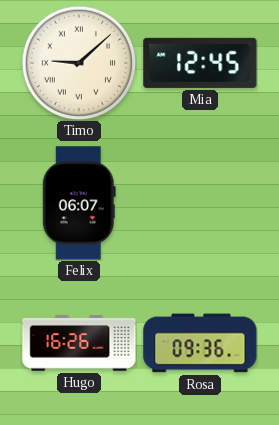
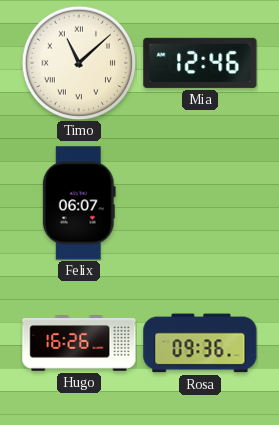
Timo: 9:08 -> 11:08 (79, 63)
Mia: 12:45 -> 12:46 (200, 63)
